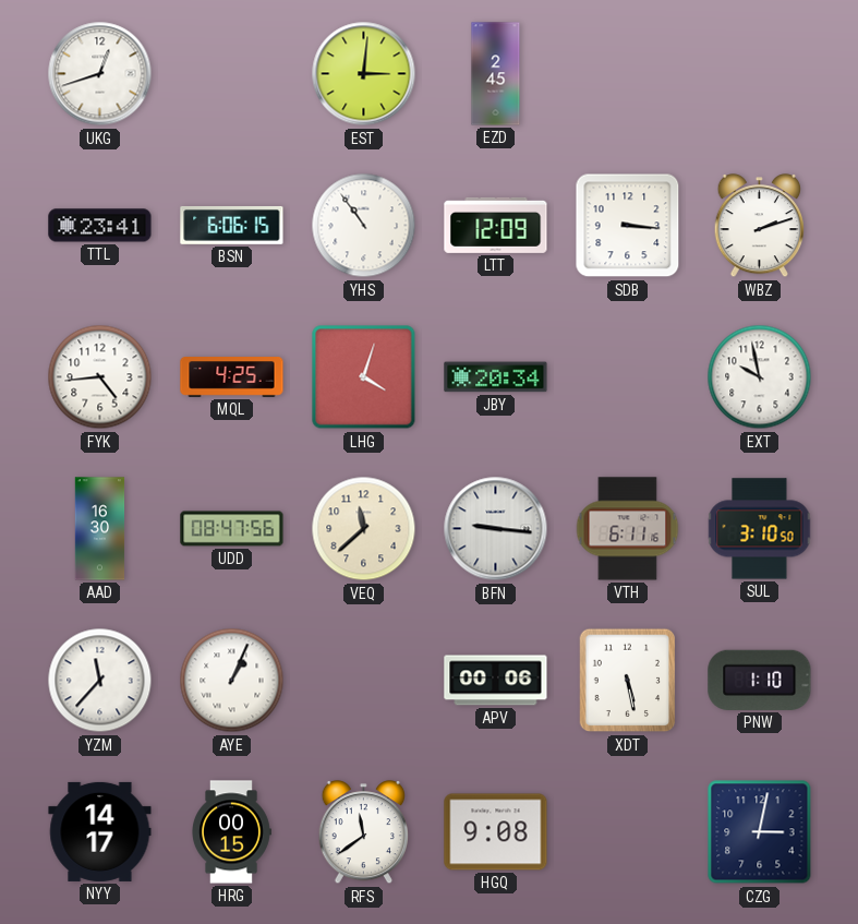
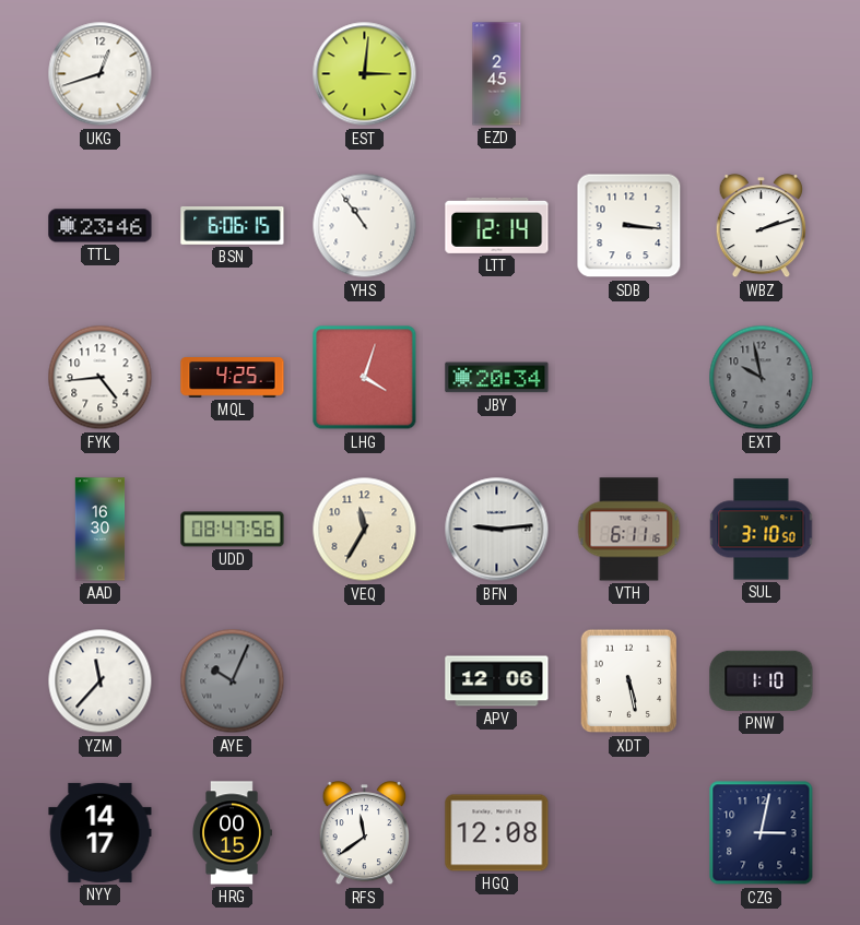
TTL: 23:41 -> 23:46 (101, 226)
LTT: 12:09 -> 12:14 (497, 225)
EXT dial: white -> grey (762, 378)
VEQ: 11:38 -> 11:35 (365, 530)
BFN: 9:16 -> 9:14 (497, 530)
AYE: 1:04 -> 10:04 (233, 681)
AYE dial: white -> grey (233, 681)
APV: 00:06 -> 12:06 (497, 681)
HGQ: 9:08 -> 12:08 (497, 833)
